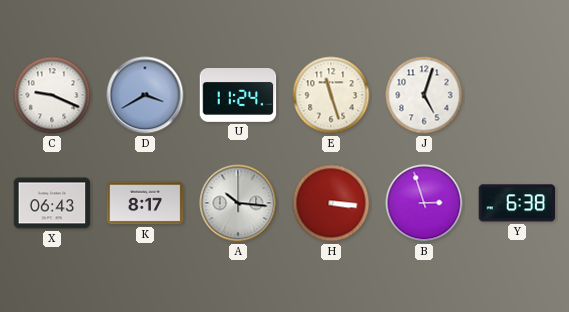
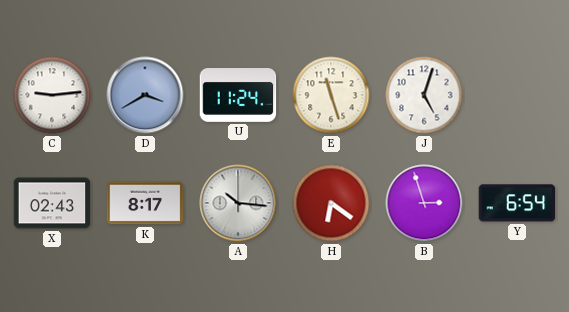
C: 9:19 -> 9:14 (52, 95)
X: 06:43 -> 02:43 (52, 203)
H: 3:16 -> 6:21 (331, 203)
Y: 6:38 -> 6:54 (517, 203)
